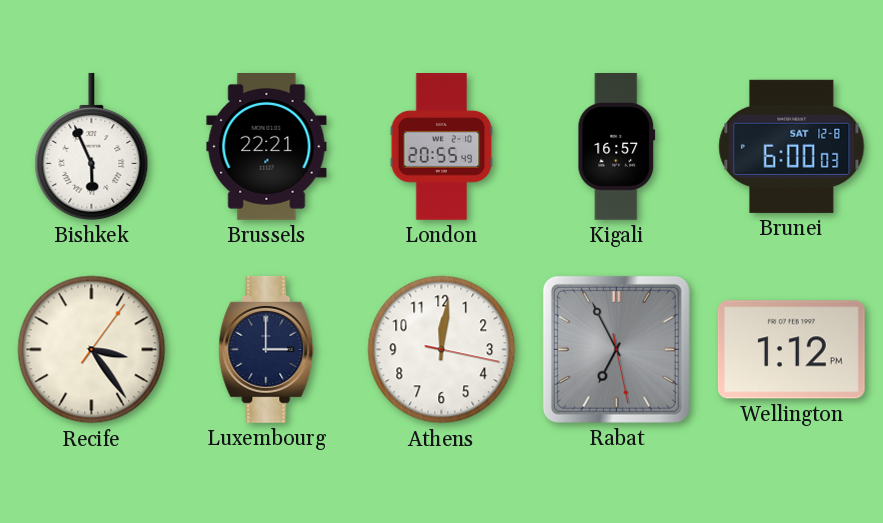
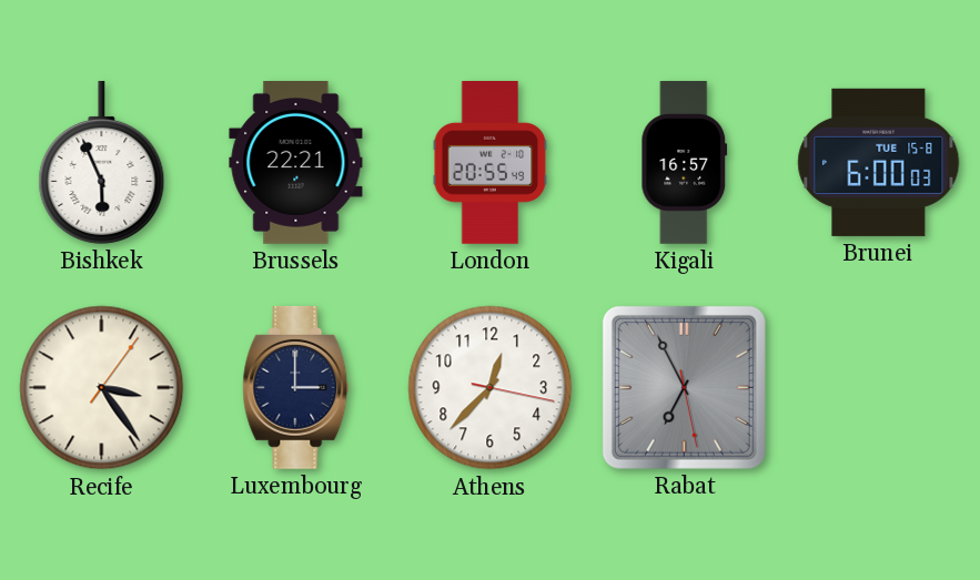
Brunei date: SAT 12-8 -> TUE 15-8 (879, 162)
Athens: 12:01 -> 12:37 (491, 388)
Wellington: 1:12 -> none (791, 350)
